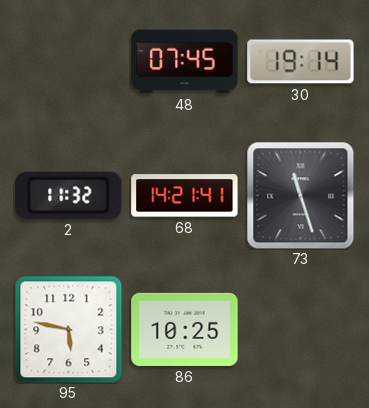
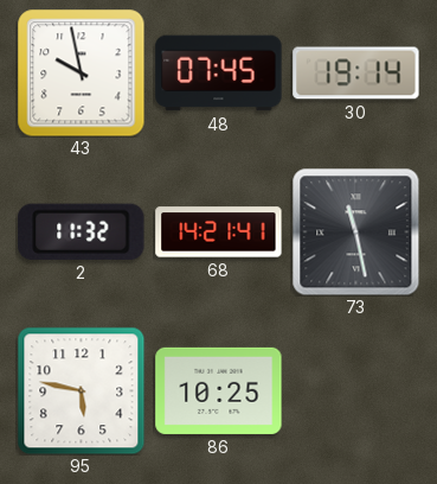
43: none -> 9:58 (81, 72)
73: 11:27 -> 11:28 (355, 231)
